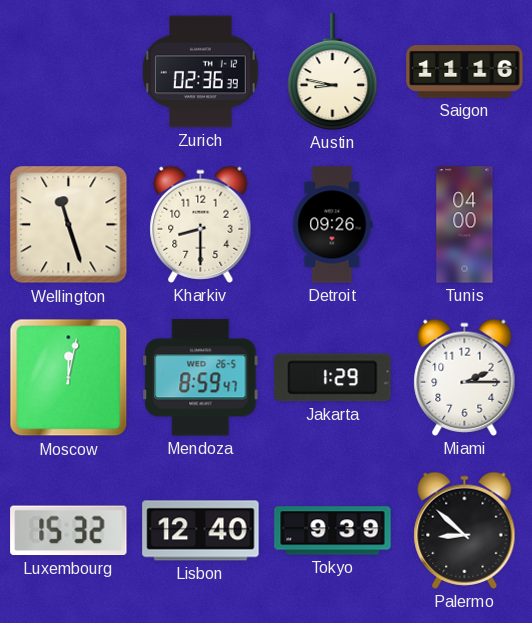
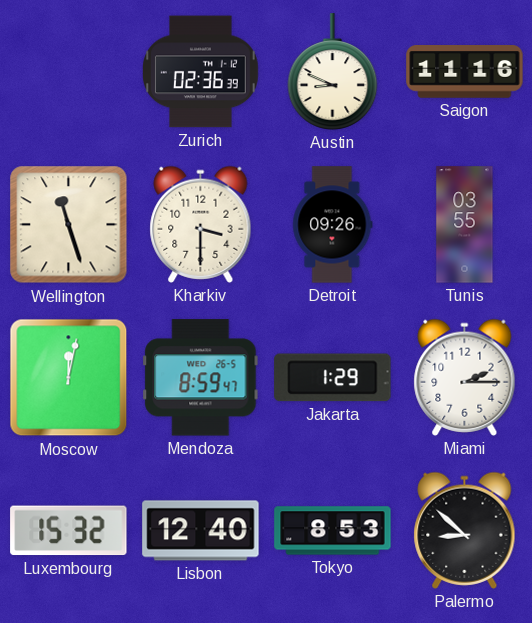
Austin: 8:47 -> 8:49 (333, 72)
Kharkiv: 8:30 -> 3:30 (201, 224)
Tunis: 04:00 -> 03:55 (465, 225)
Tokyo: 9:39 -> 8:53 (333, 531)
